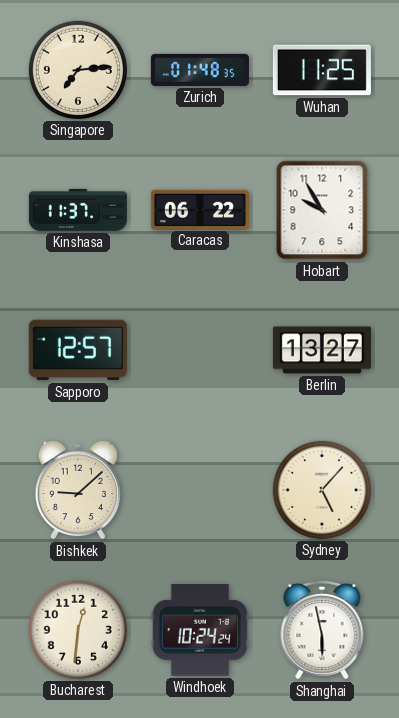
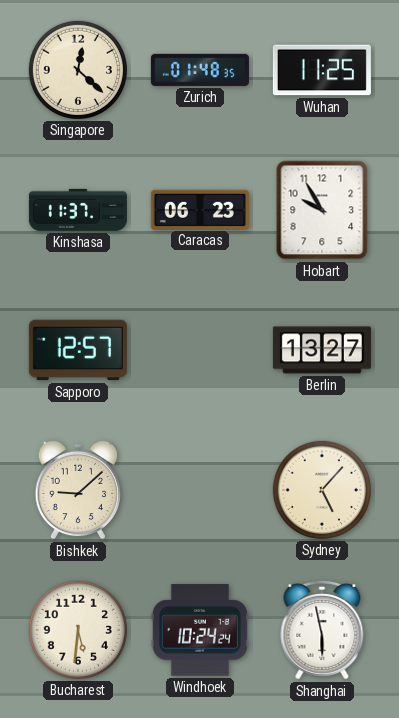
Singapore: 7:14 -> 12:22 (78, 70)
Caracas: 06:22 -> 06:23 (200, 209)
Bucharest: 12:31 -> 5:31 (78, 630)
